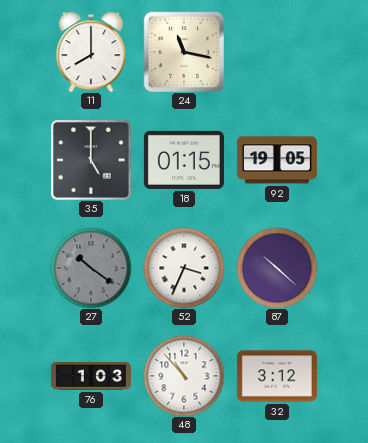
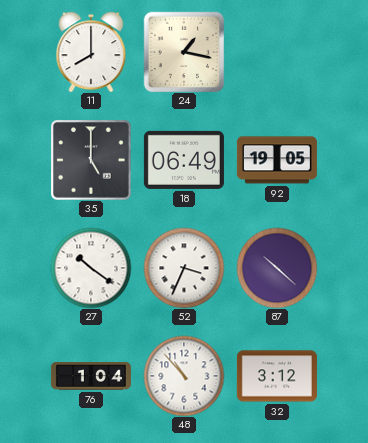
24: 11:17 -> 1:17 (184, 52)
18: 01:15 -> 06:49 (184, 160)
27 dial: grey -> white (91, 268)
76: 1:03 -> 1:04 (91, 377)
